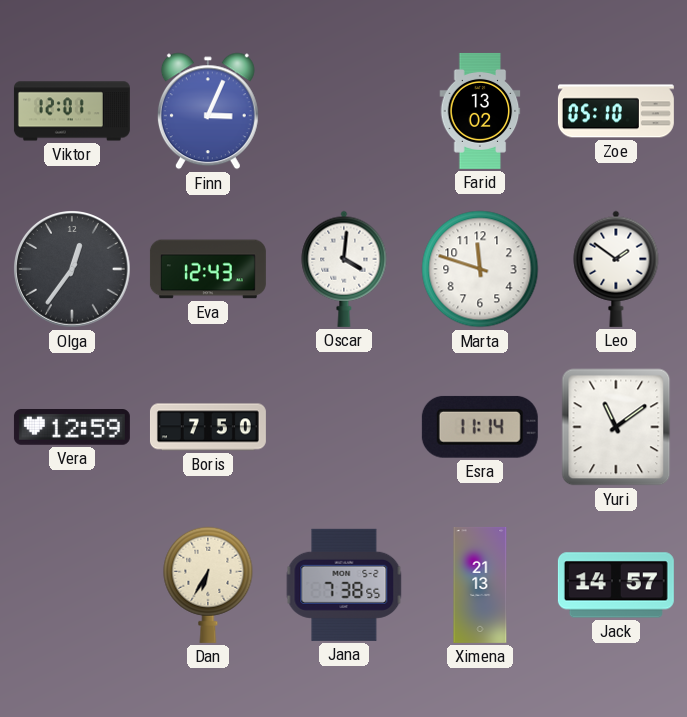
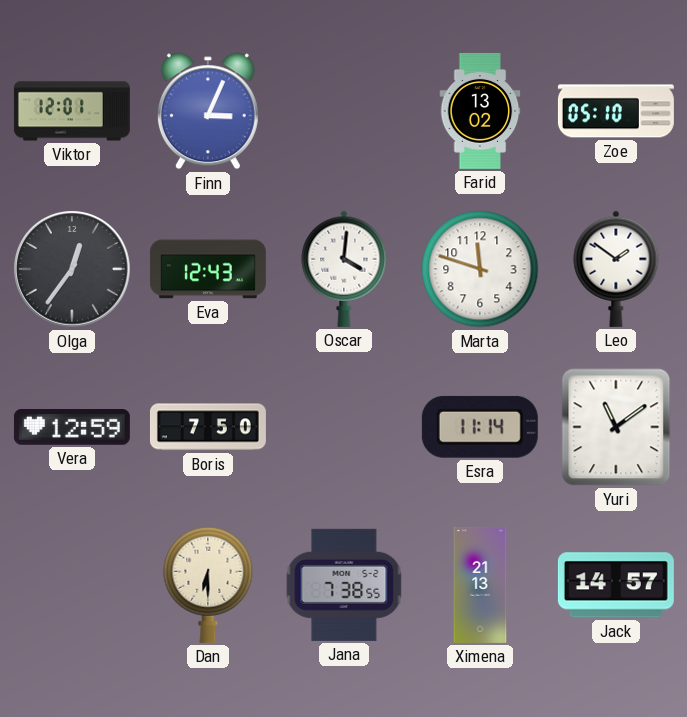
Dan: 6:35 -> 6:30 (208, 585)
